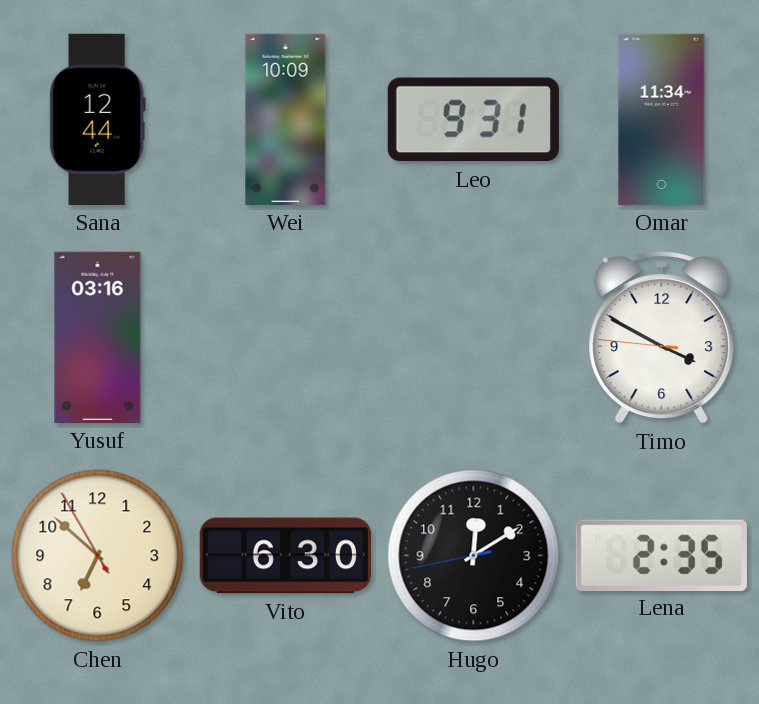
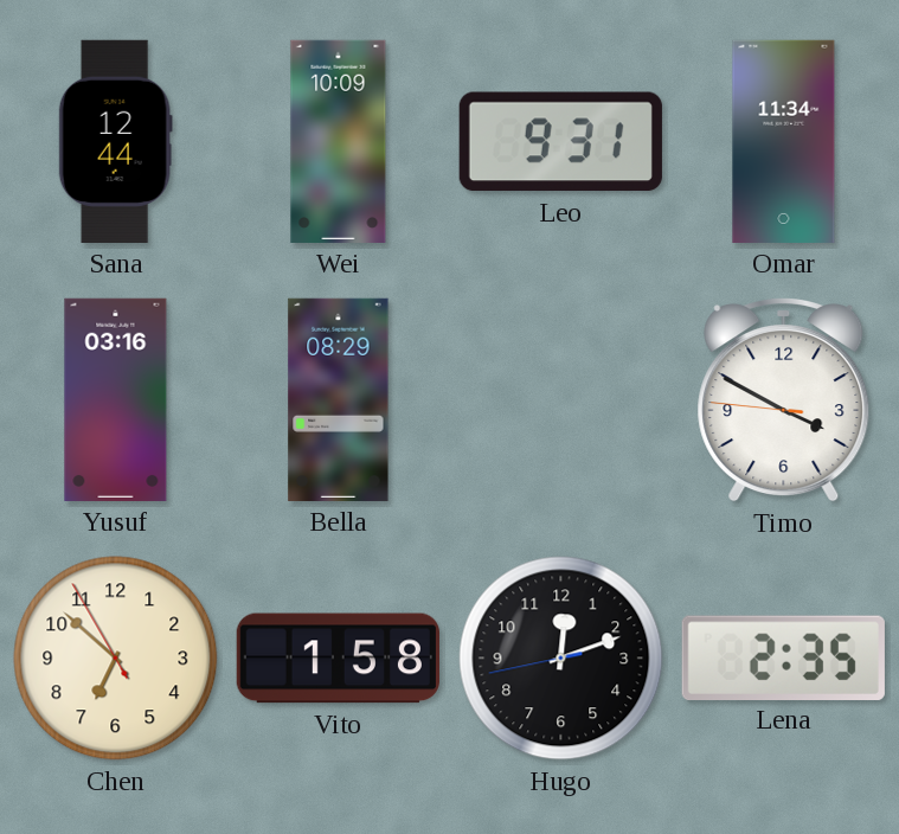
Bella: none -> 08:29 (339, 399)
Vito: 6:30 -> 1:58 (338, 659)
Hugo: 12:09 -> 12:11 (561, 659)
